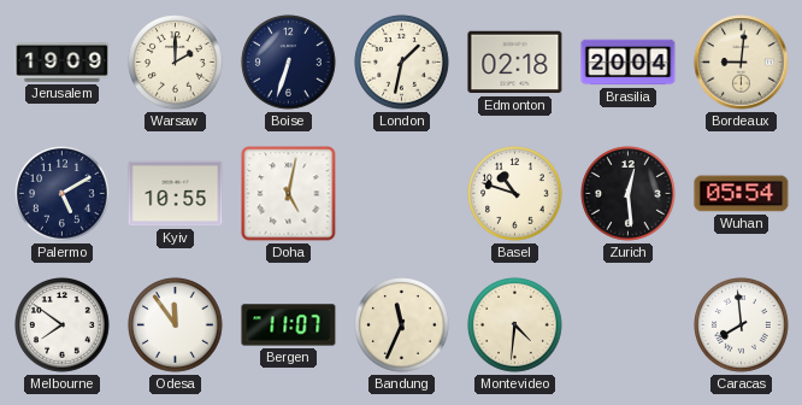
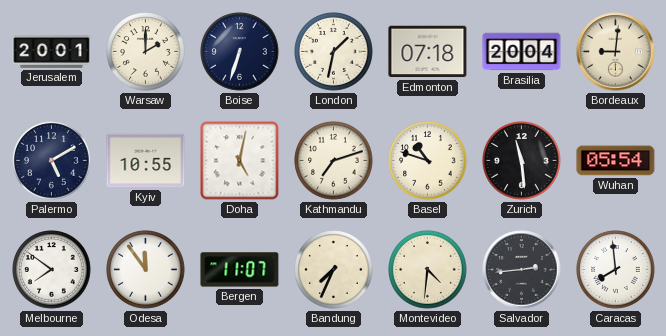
Jerusalem: 19:09 -> 20:01 (52, 52)
Edmonton: 02:18 -> 07:18 (428, 52)
Kathmandu: none -> 7:12 (334, 161)
Zurich: 12:29 -> 11:29 (522, 161)
Bandung: 11:34 -> 7:34 (334, 270)
Salvador: none -> 2:44 (522, 270)
